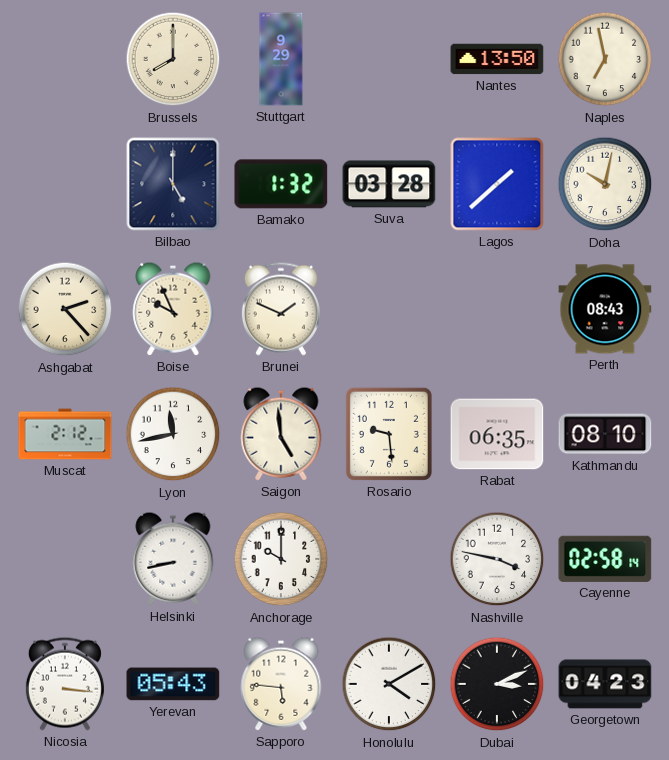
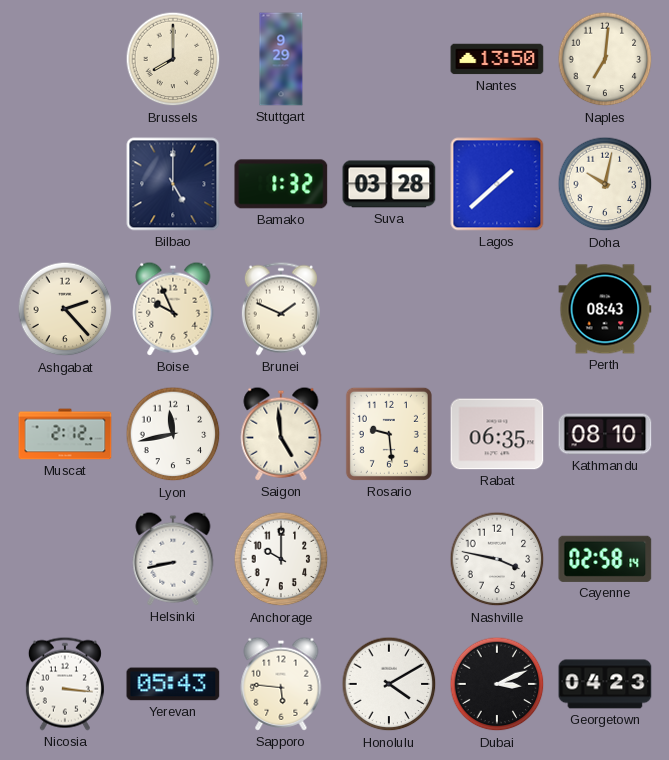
Naples: 6:58 -> 7:01 (605, 59)
